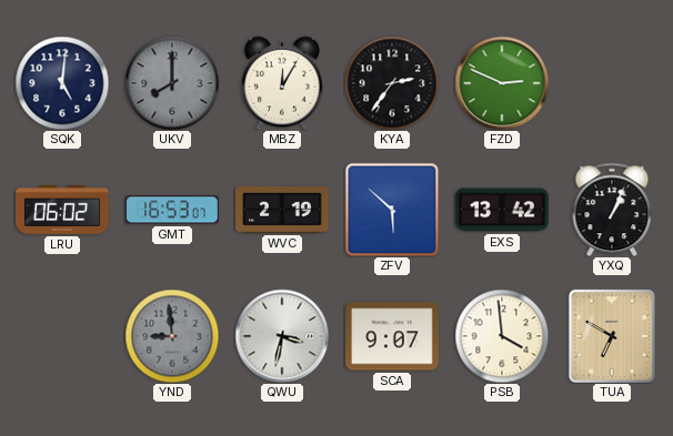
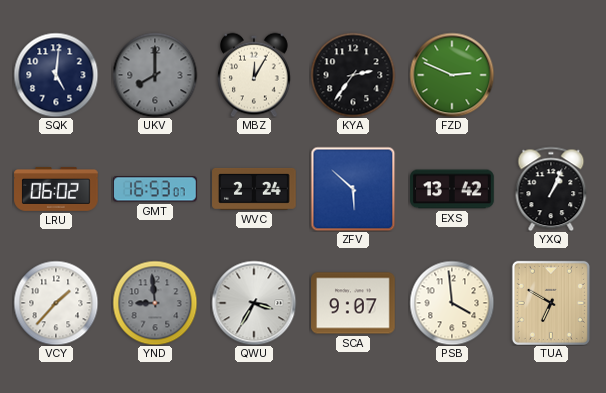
WVC: 2:19 -> 2:24 (254, 189)
VCY: none -> 1:37 (56, 303)
QWU: 3:32 -> 3:35 (254, 303)
